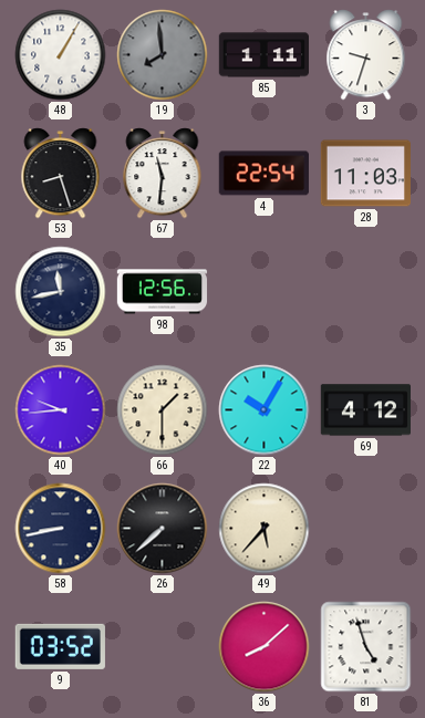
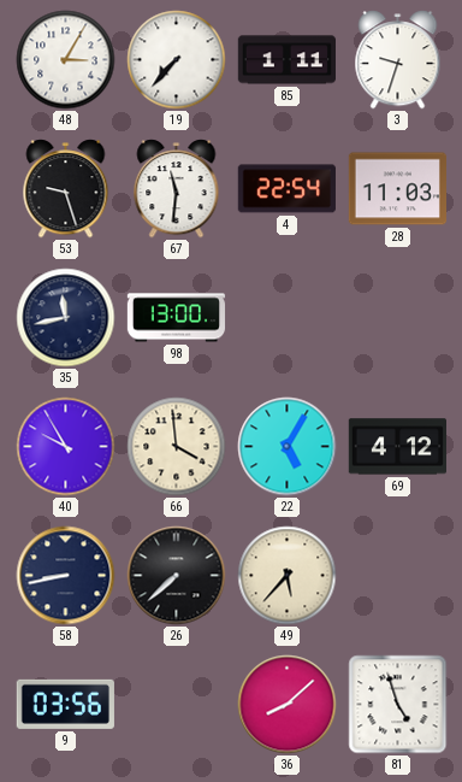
48: 1:05 -> 3:05 (66, 60)
19: 7:59 -> 7:37 (177, 60)
19 dial: grey -> white (177, 60)
53: 8:27 -> 9:27 (66, 189)
98: 12:56 -> 13:00 (177, 318)
40: 9:44 -> 9:55 (66, 447)
66: 1:30 -> 3:59 (177, 447)
22: 10:05 -> 5:05 (288, 447)
9: 03:52 -> 03:56 (65, 704)
